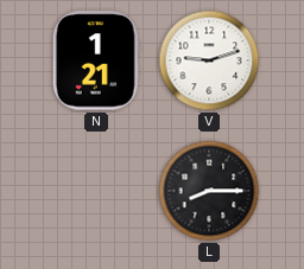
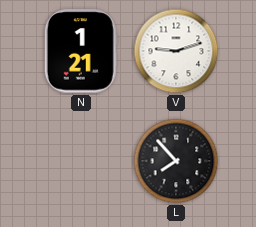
L: 8:15 -> 7:53 (176, 161)
